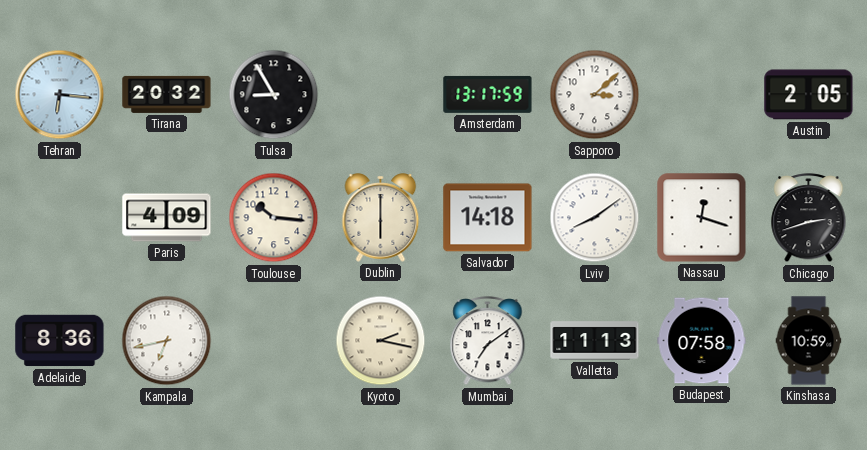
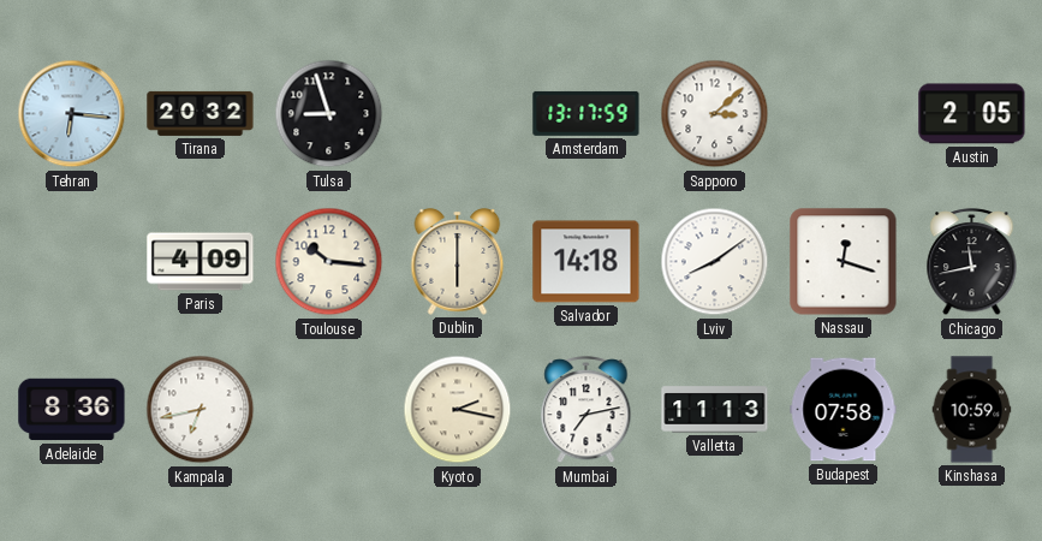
Tulsa: 8:55 -> 8:57 (329, 114)
Chicago: 2:42 -> 11:43 (972, 262)
Mumbai: 7:09 -> 7:13 (587, 410)
